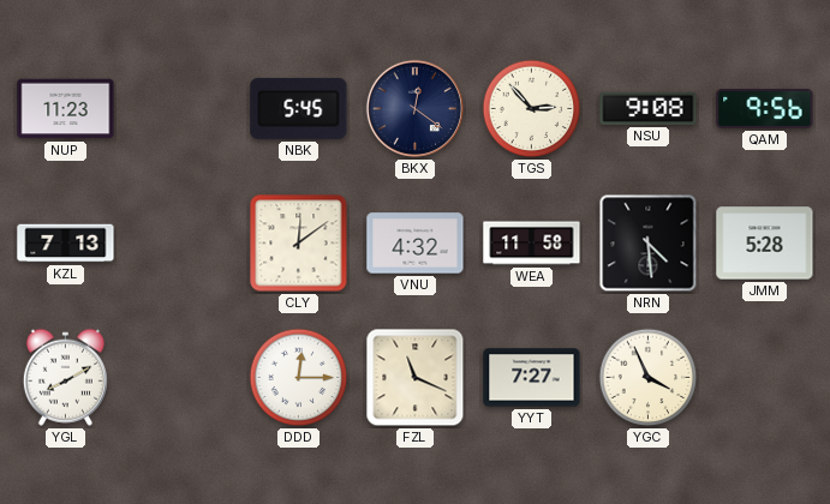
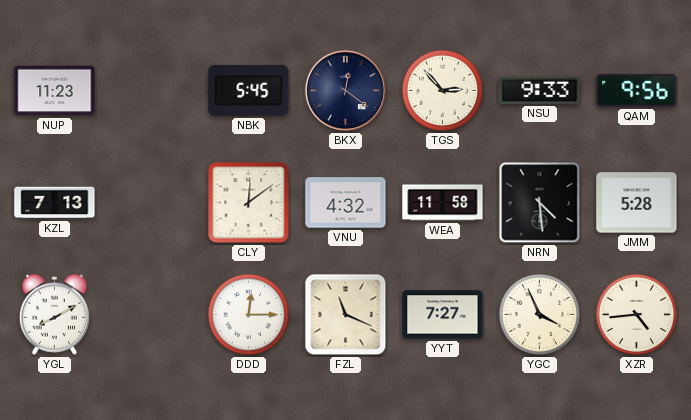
NSU: 9:08 -> 9:33 (540, 90)
XZR: none -> 4:44 (637, 315)
